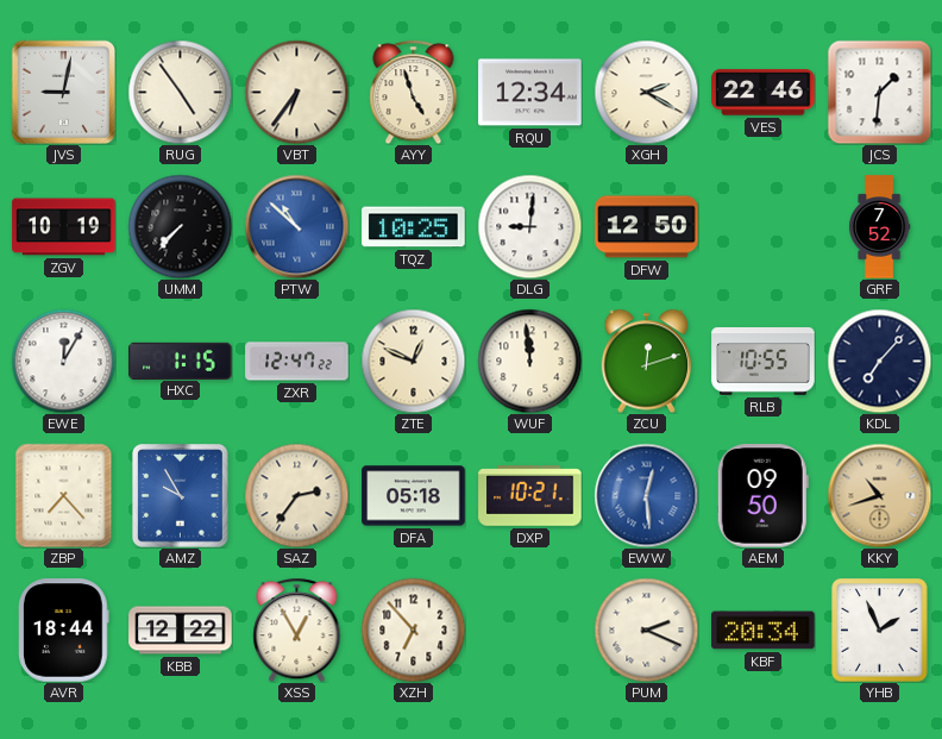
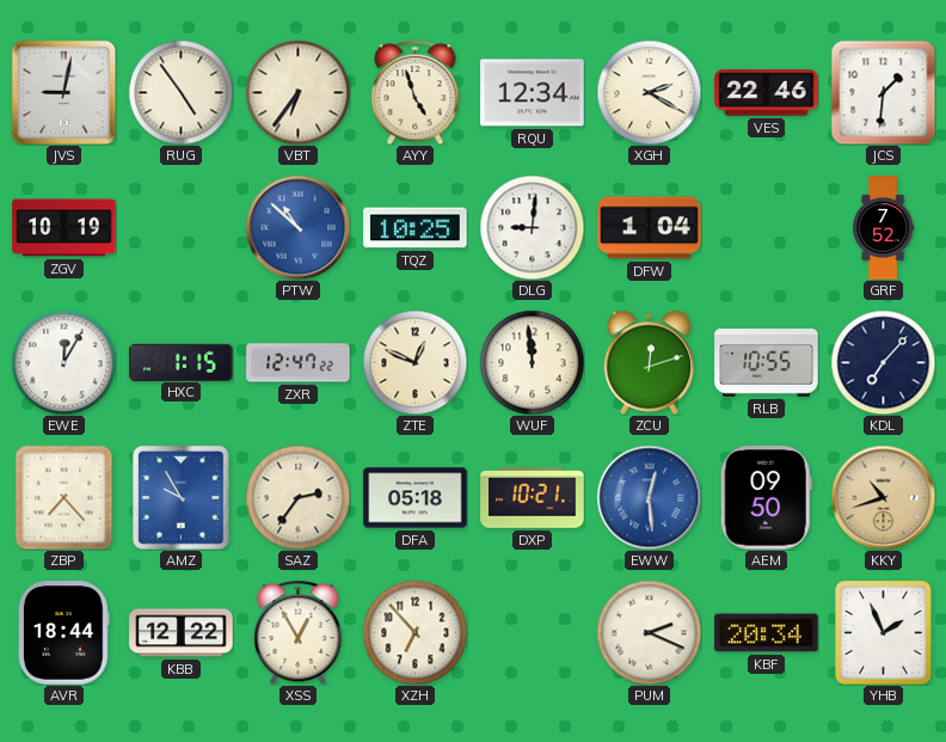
UMM: 7:37 -> none (180, 226)
DFW: 12:50 -> 1:04 (650, 228)
